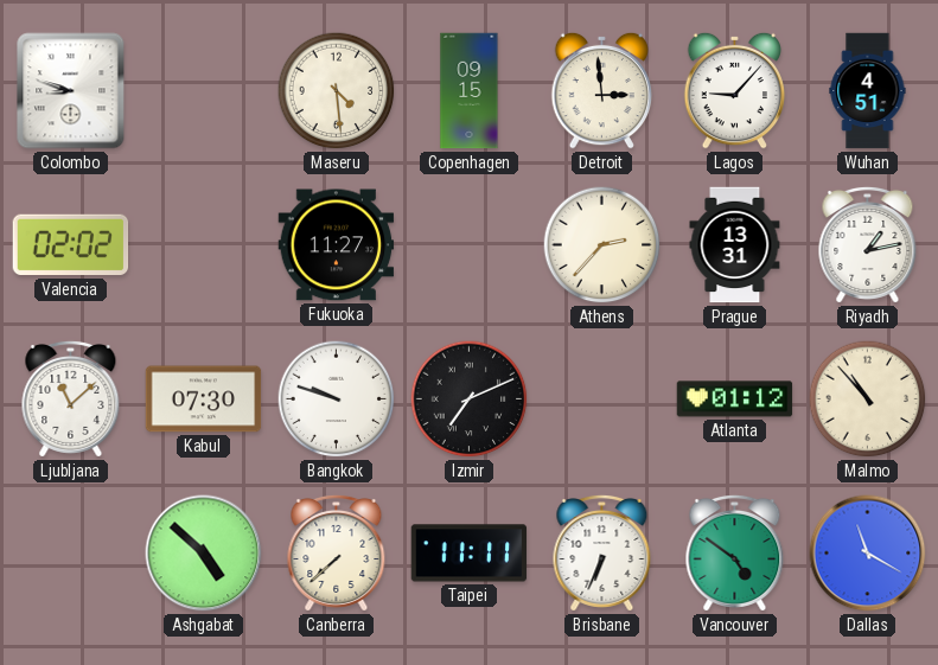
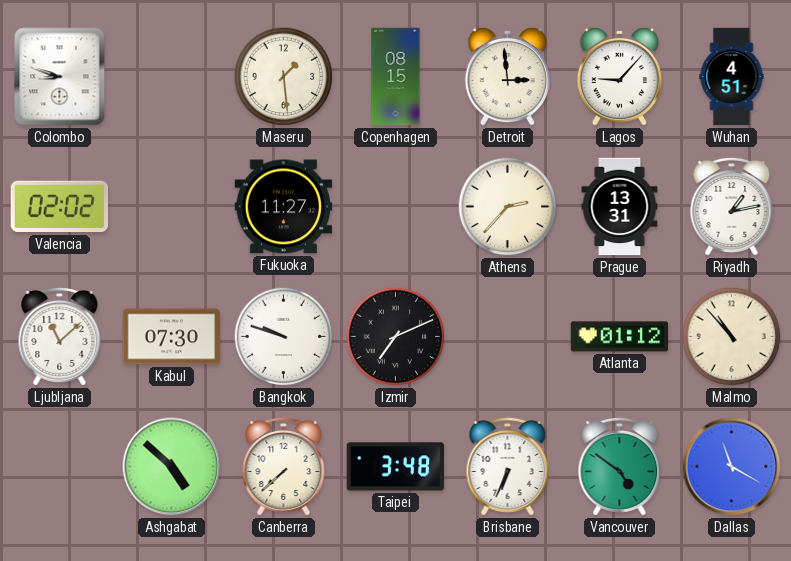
Maseru: 4:29 -> 1:29 (284, 77)
Copenhagen: 09:15 -> 08:15 (396, 77)
Taipei: 11:11 -> 3:48 (396, 467)
